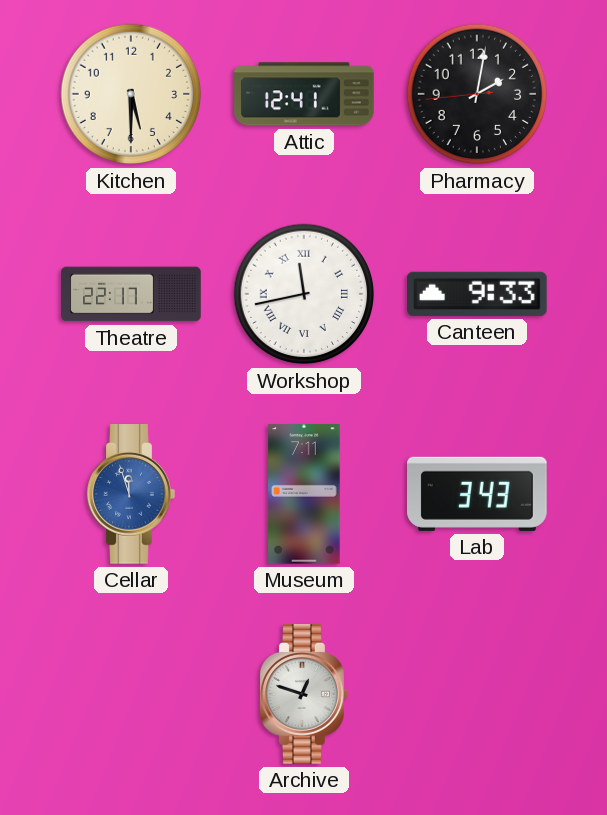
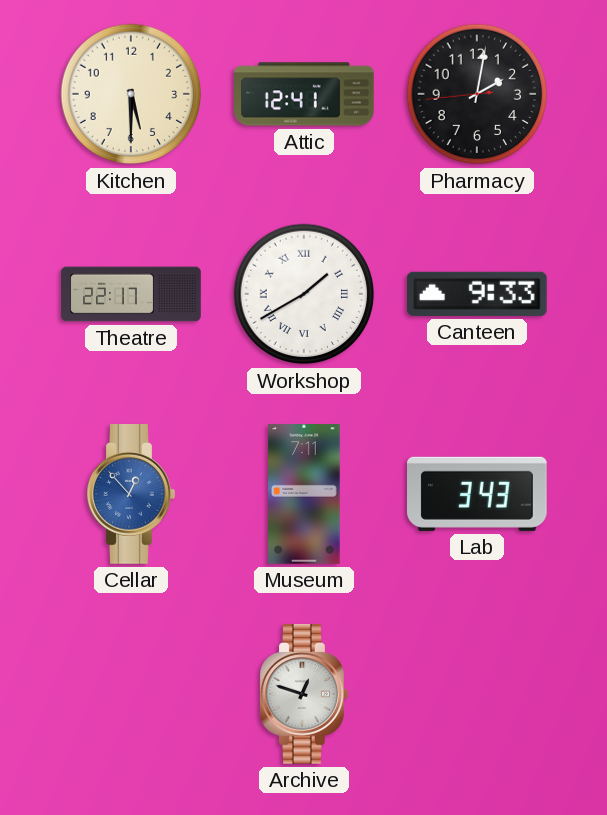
Workshop: 11:43 -> 1:40 (304, 294)
Cellar: 11:57 -> 12:53 (131, 494)
